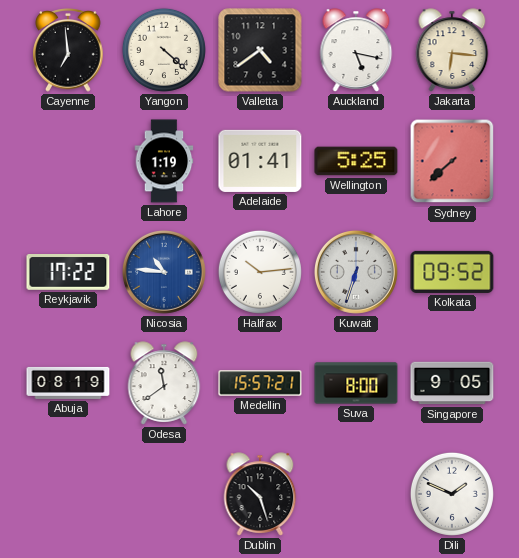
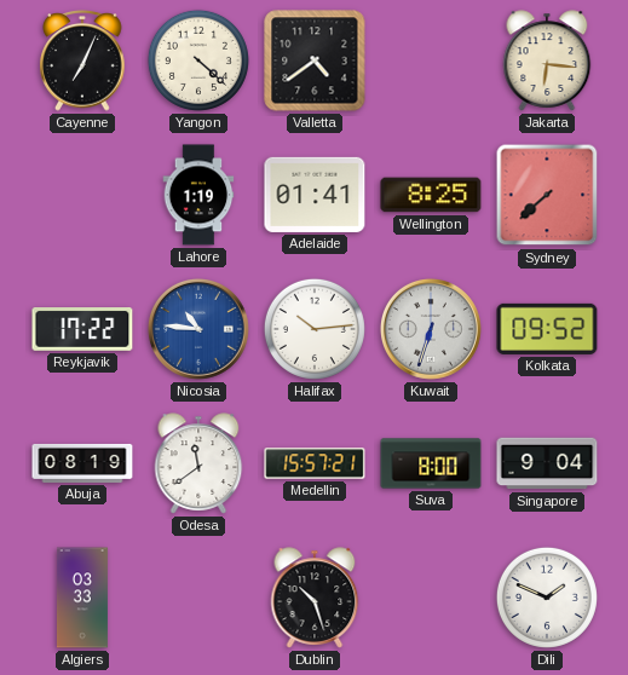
Cayenne: 6:59 -> 7:04 (82, 62)
Auckland: 5:17 -> none (356, 50)
Wellington: 5:25 -> 8:25 (431, 195)
Singapore: 9:05 -> 9:04 (547, 463)
Algiers: none -> 03:33 (82, 598)
